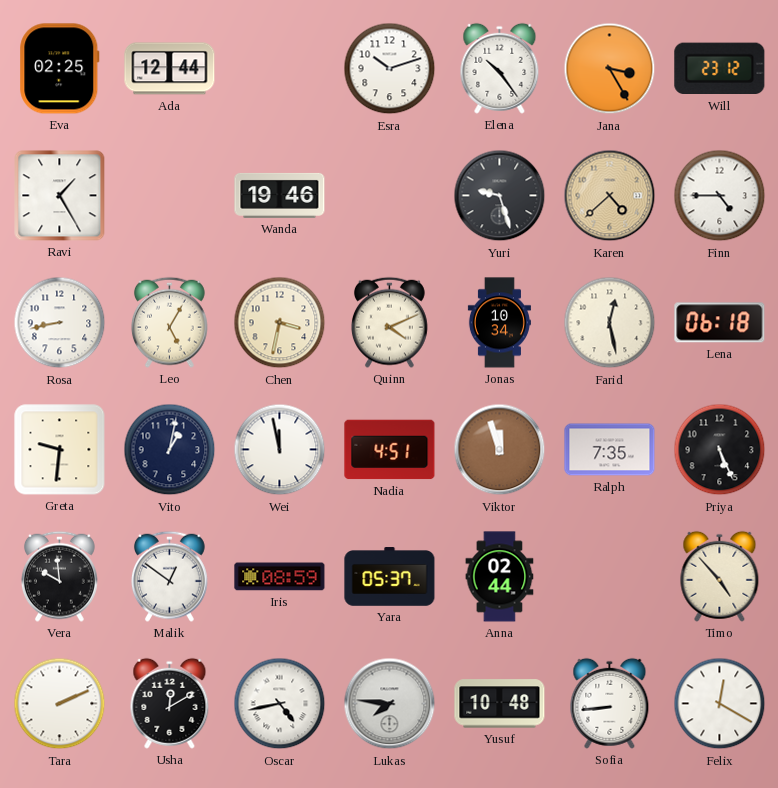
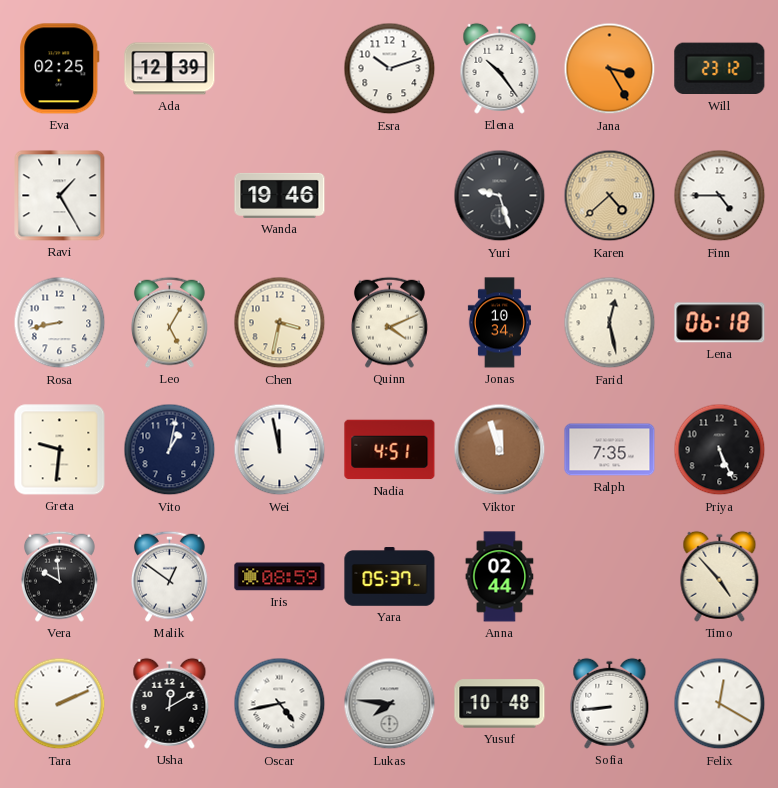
Ada: 12:44 -> 12:39 (170, 69)
